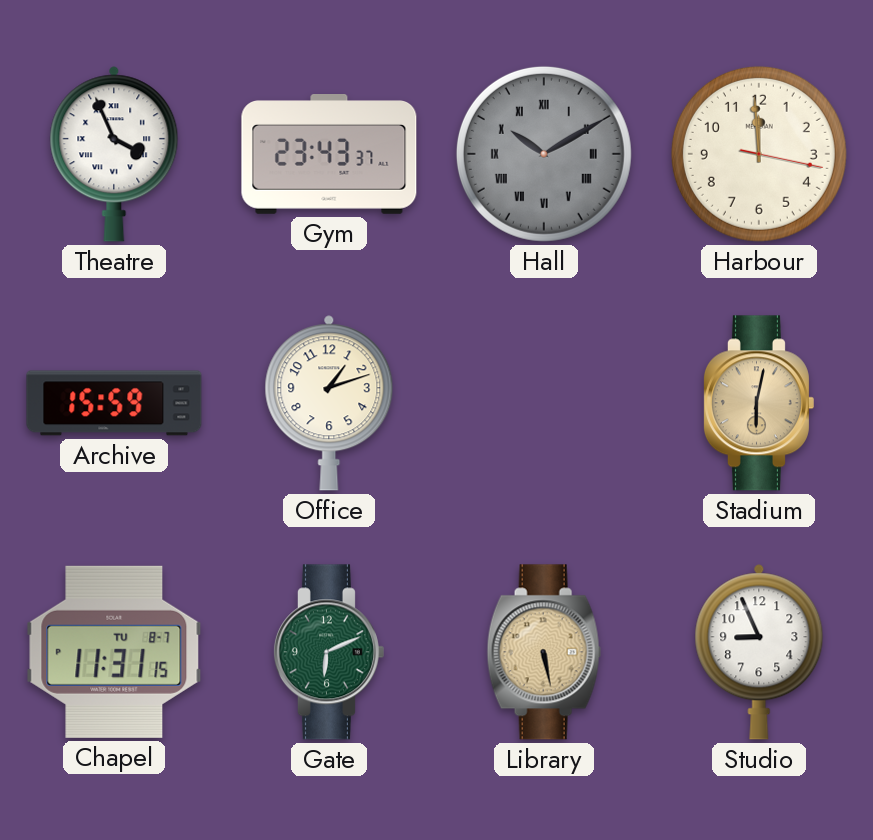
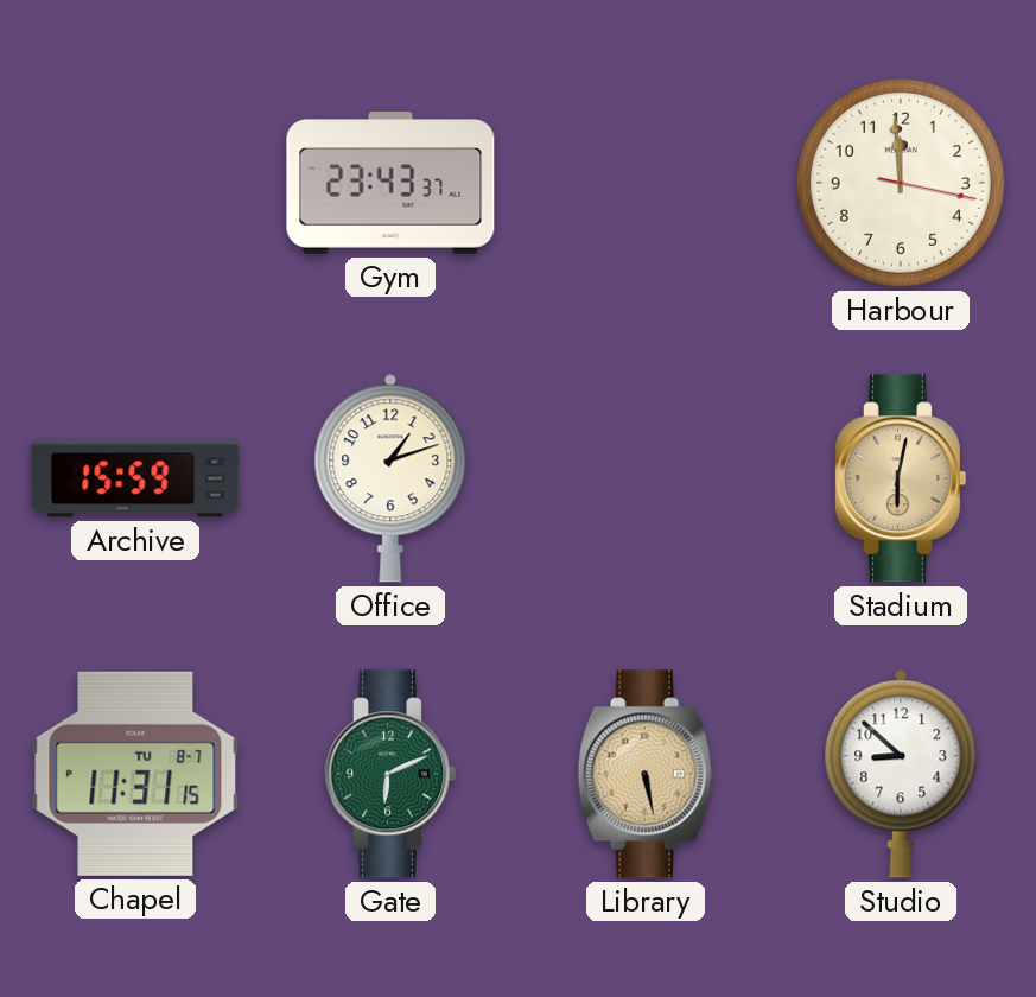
Theatre: 3:56 -> none (114, 154)
Hall: 10:10 -> none (544, 154)
Studio: 8:56 -> 8:52 (901, 774)
